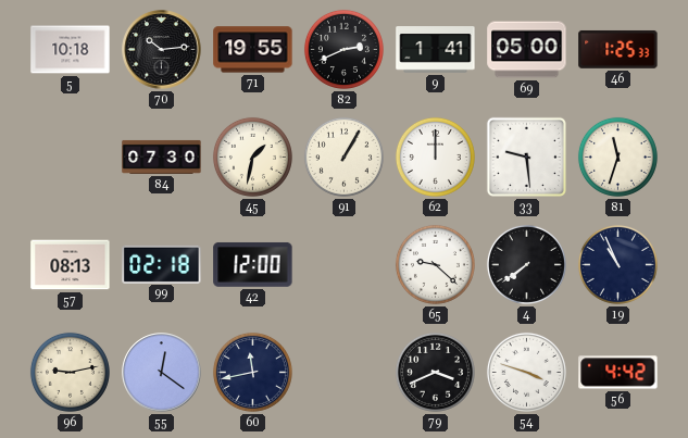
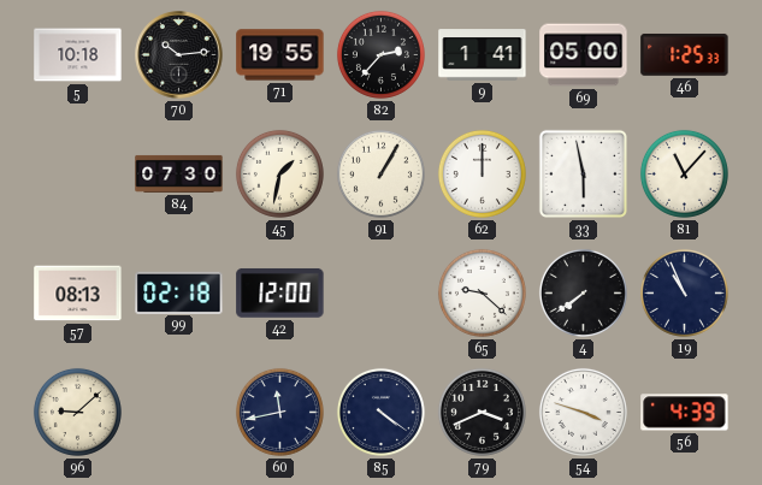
82: 2:41 -> 2:37 (380, 54)
33: 9:29 -> 5:58 (583, 173)
81: 11:33 -> 11:07 (684, 173)
96: 9:13 -> 9:08 (77, 412)
55: 12:21 -> none (162, 373)
85: none -> 4:21 (380, 412)
56: 4:42 -> 4:39 (685, 413)
